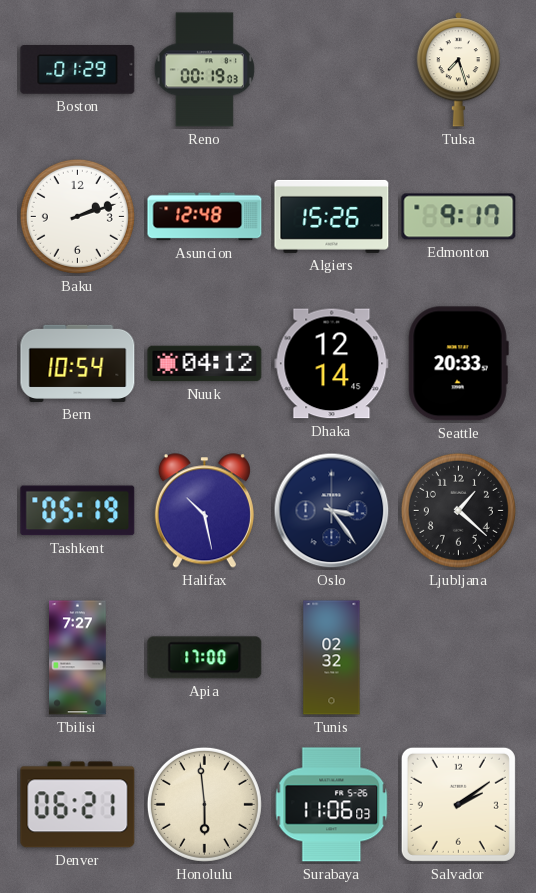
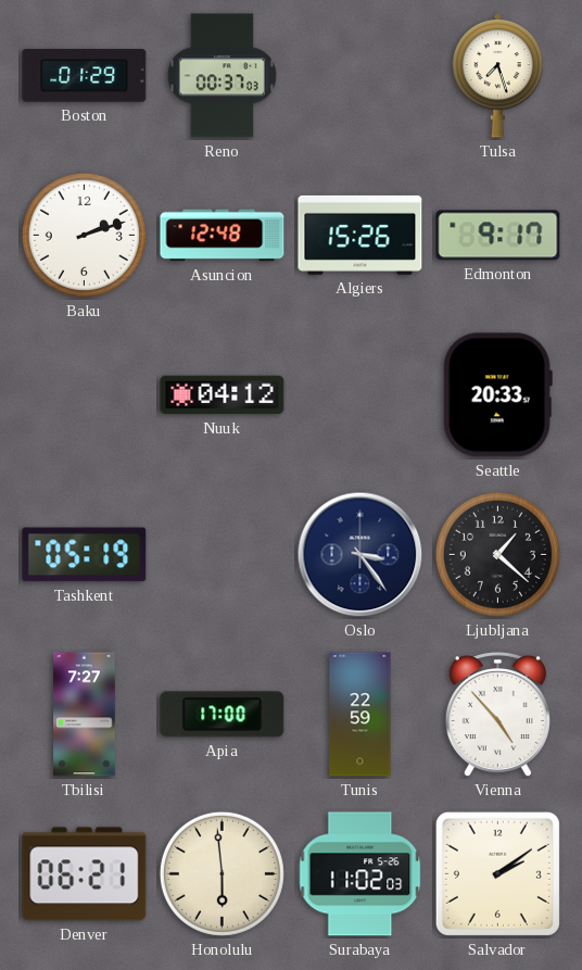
Reno: 00:19 -> 00:37 (222, 76)
Bern: 10:54 -> none (78, 363)
Dhaka: 12:14 -> none (332, 364)
Halifax: 10:28 -> none (204, 511)
Tunis: 02:32 -> 22:59 (360, 715)
Vienna: none -> 4:53 (497, 716)
Surabaya: 11:06 -> 11:02 (360, 874)
